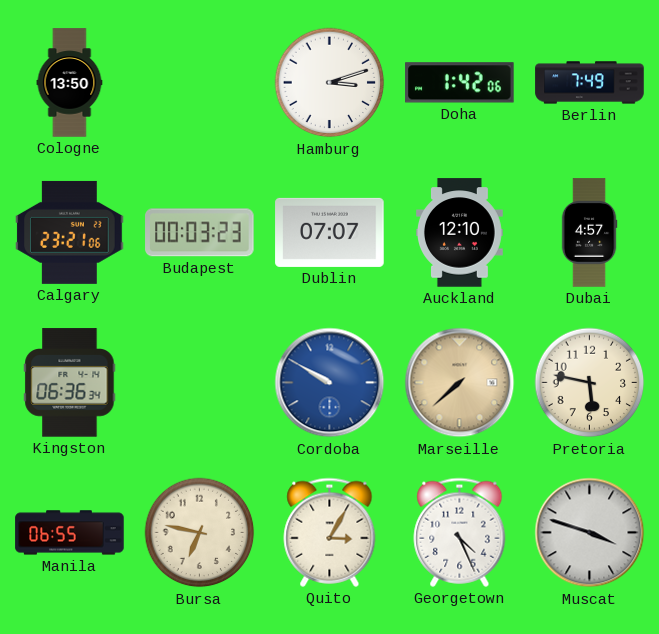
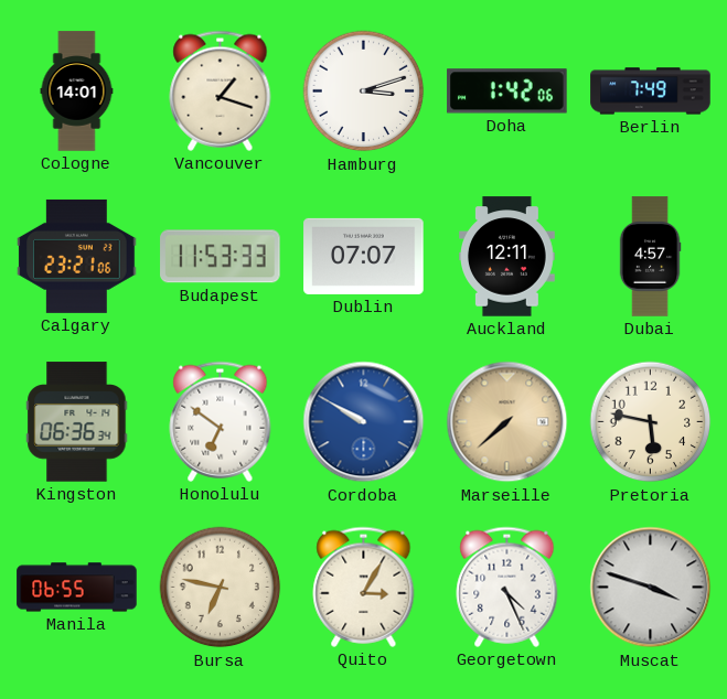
Cologne: 13:50 -> 14:01 (77, 92)
Vancouver: none -> 1:18 (221, 90)
Budapest: 00:03 -> 11:53 (221, 257)
Auckland: 12:10 -> 12:11 (507, 257)
Honolulu: none -> 6:51 (221, 421)
